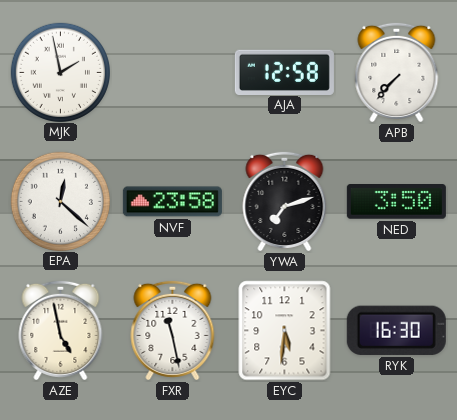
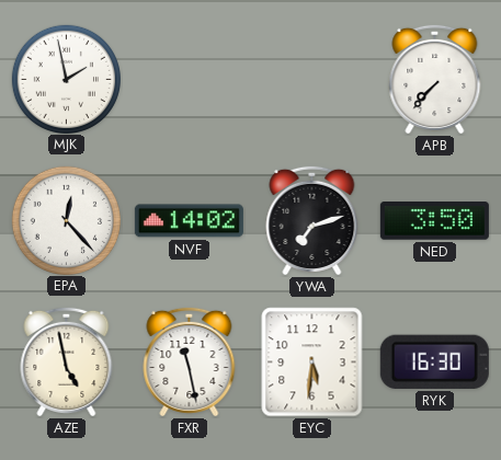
AJA: 12:58 -> none (284, 72)
EPA: 12:22 -> 12:23 (66, 220)
NVF: 23:58 -> 14:02 (189, 221)
